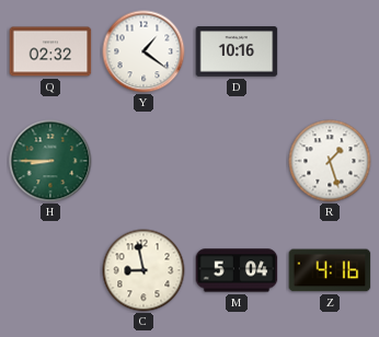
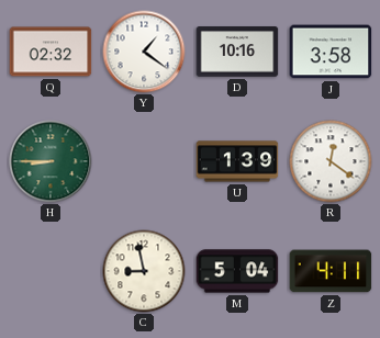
J: none -> 3:58 (331, 52)
U: none -> 1:39 (237, 161)
R: 1:27 -> 12:21 (331, 161)
Z: 4:16 -> 4:11 (331, 271)
